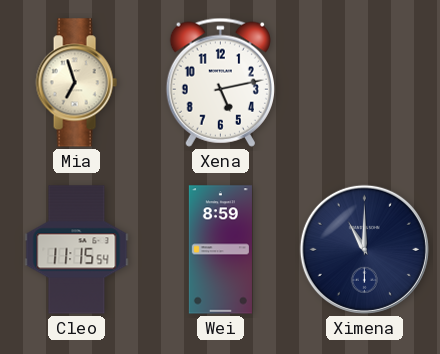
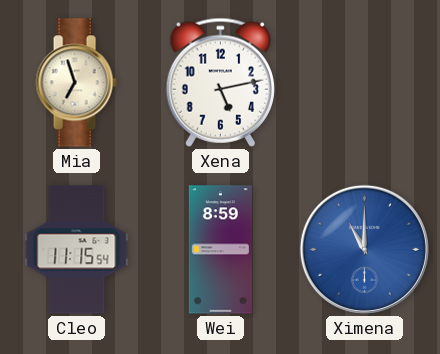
Ximena dial: navy -> blue (364, 249)
